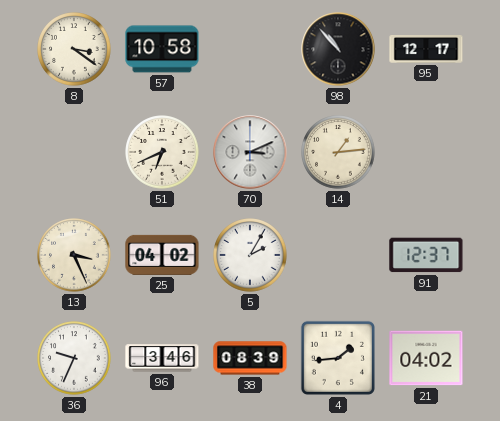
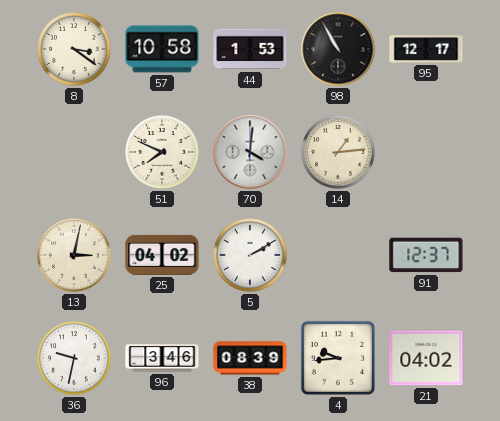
44: none -> 1:53 (250, 49)
98: 10:53 -> 10:55 (338, 49)
51: 6:41 -> 7:49 (162, 152)
70: 3:11 -> 4:01 (250, 152)
13: 3:26 -> 3:02 (74, 255)
5: 2:05 -> 2:10 (250, 255)
36: 9:34 -> 9:32 (74, 358)
4: 1:44 -> 9:44 (338, 358)
